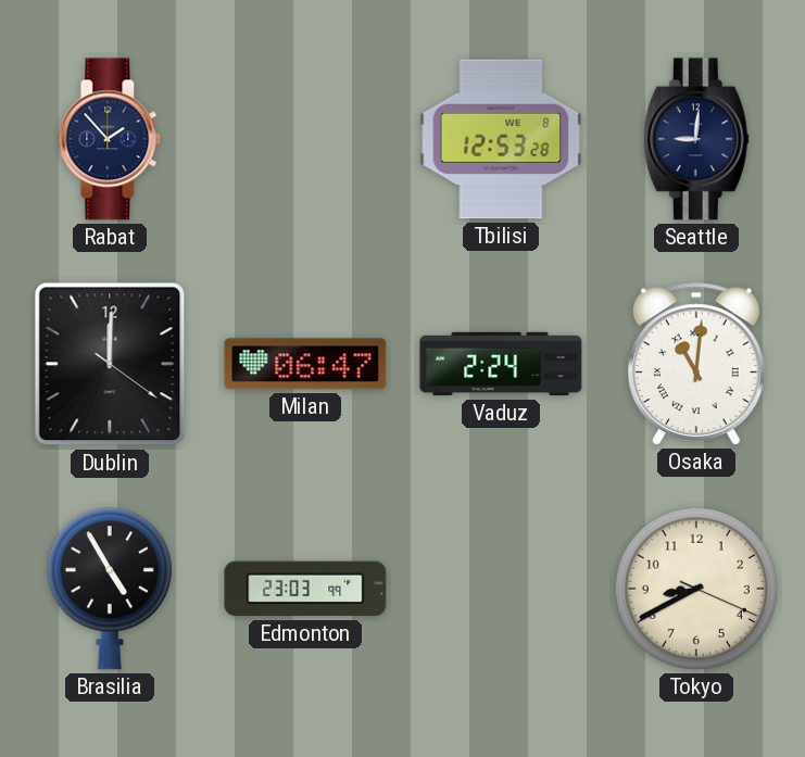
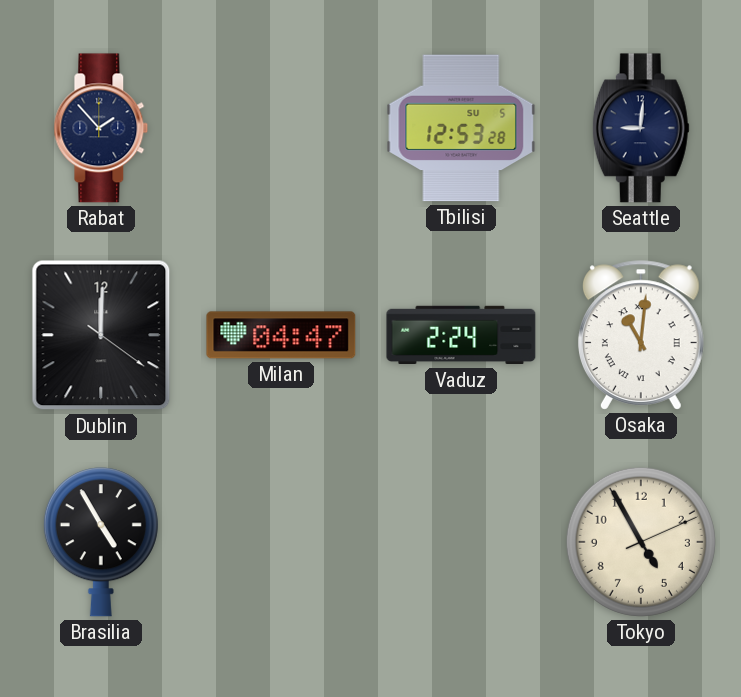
Tbilisi date: WE 8 -> SU 5 (461, 128)
Milan: 06:47 -> 04:47 (281, 335)
Edmonton: 23:03 -> none (305, 589)
Tokyo: 8:40 -> 4:55 (641, 542)
